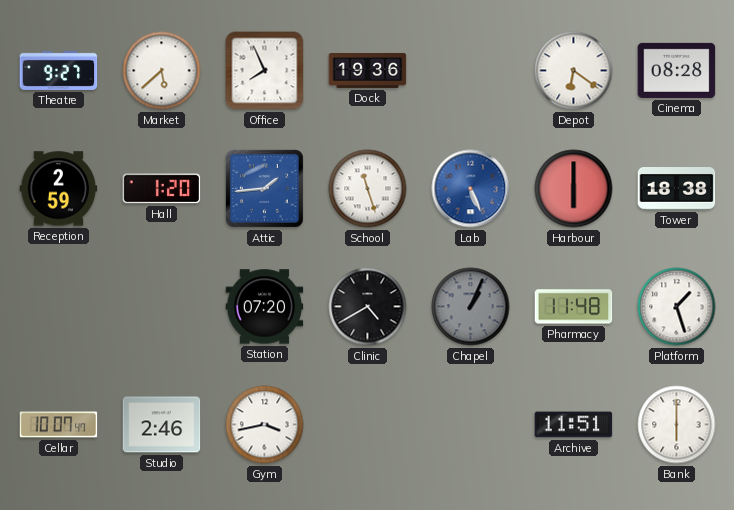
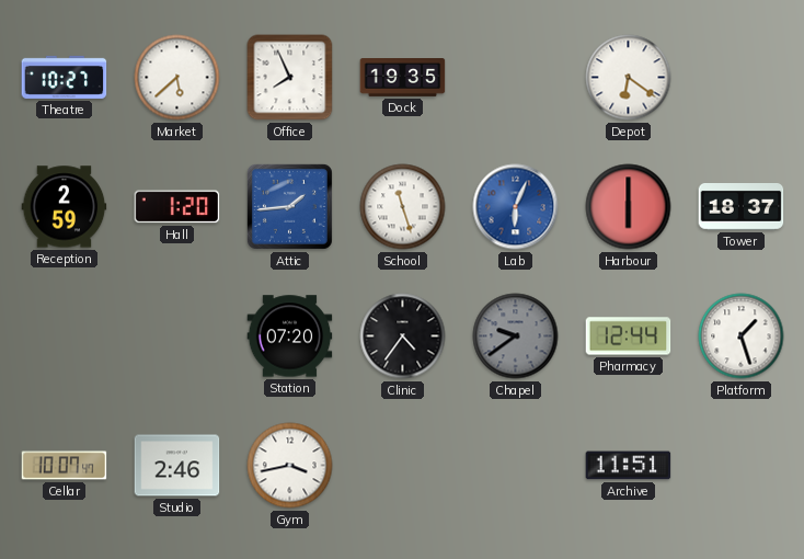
Theatre: 9:27 -> 10:27 (65, 77)
Dock: 19:36 -> 19:35 (403, 78)
Cinema: 08:28 -> none (677, 70)
Lab: 5:26 -> 6:04 (516, 207)
Tower: 18:38 -> 18:37 (742, 207)
Clinic: 4:40 -> 4:36 (403, 336)
Chapel: 1:04 -> 9:39 (516, 336)
Pharmacy: 11:48 -> 12:44 (629, 336)
Bank: 6:00 -> none (677, 425)
